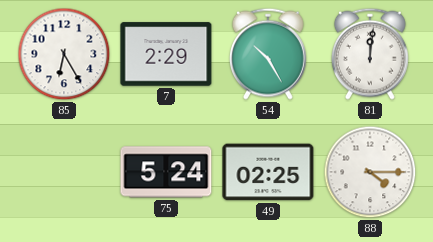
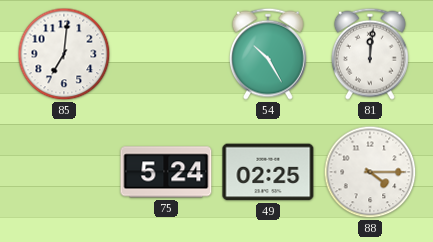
85: 6:25 -> 7:01 (64, 54)
7: 2:29 -> none (166, 54)
